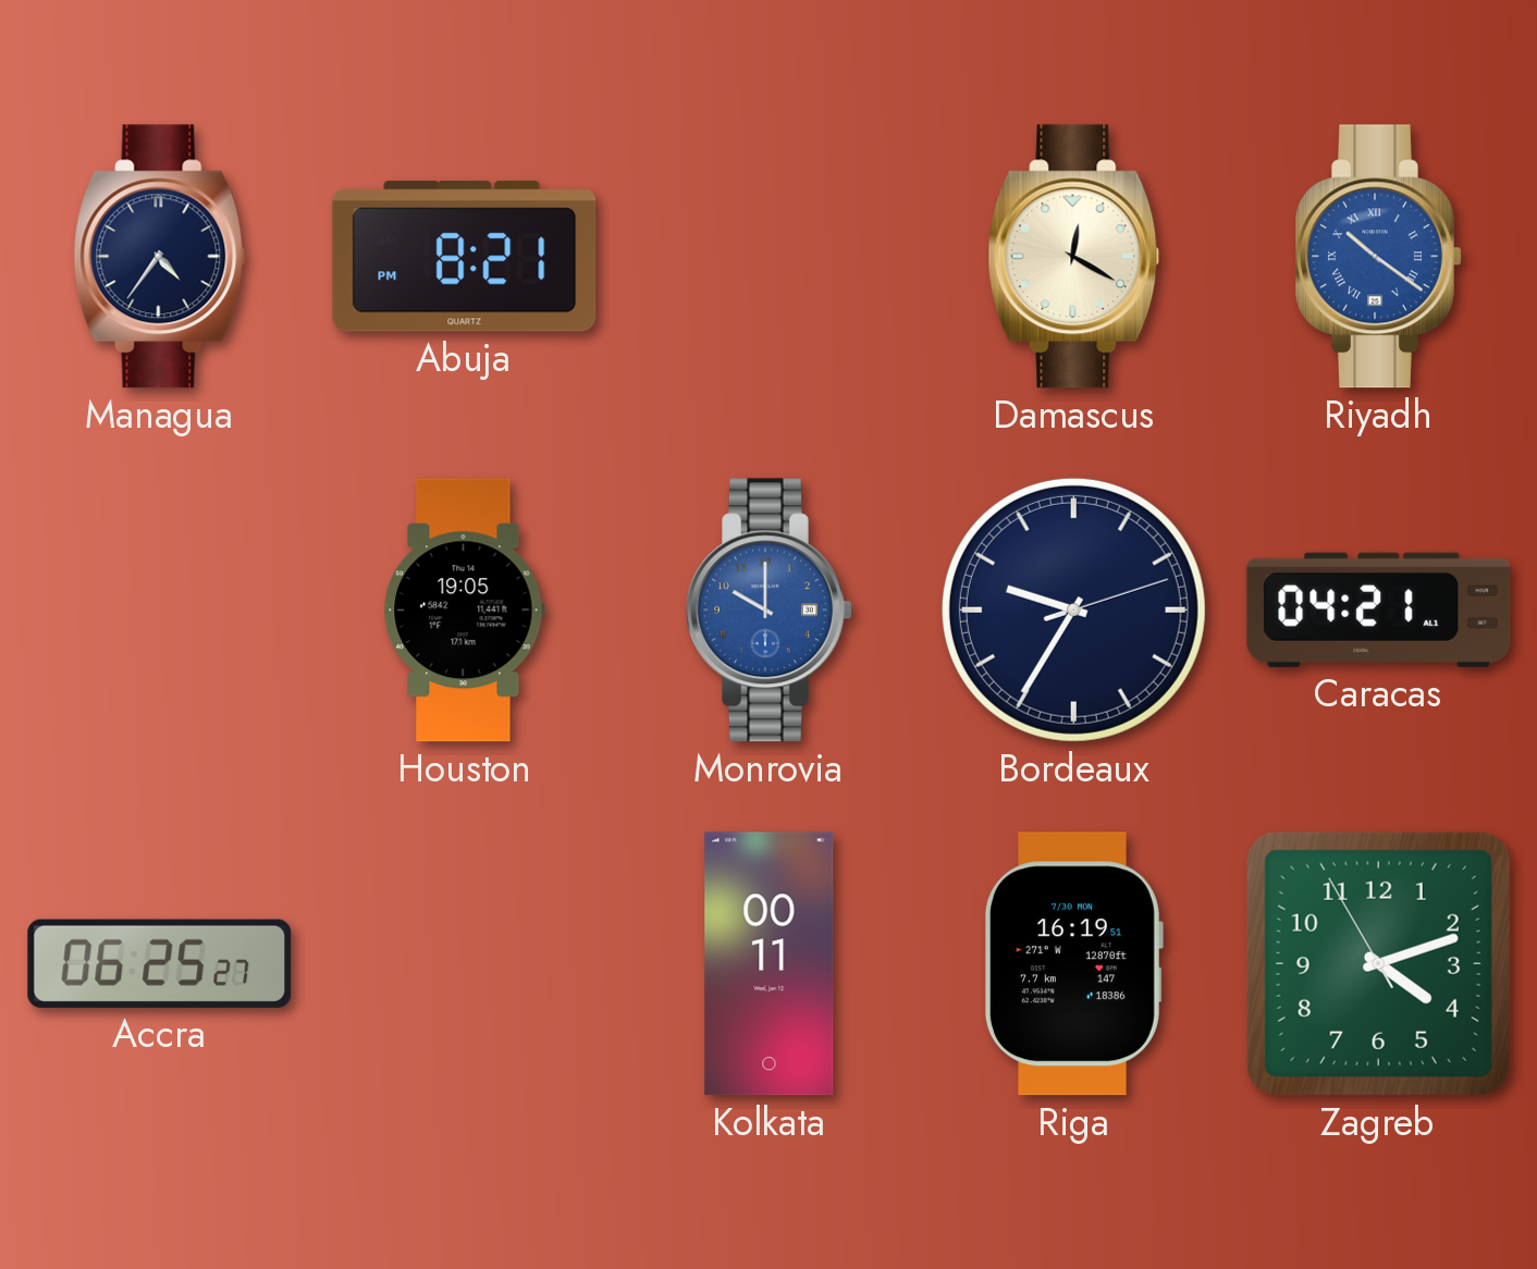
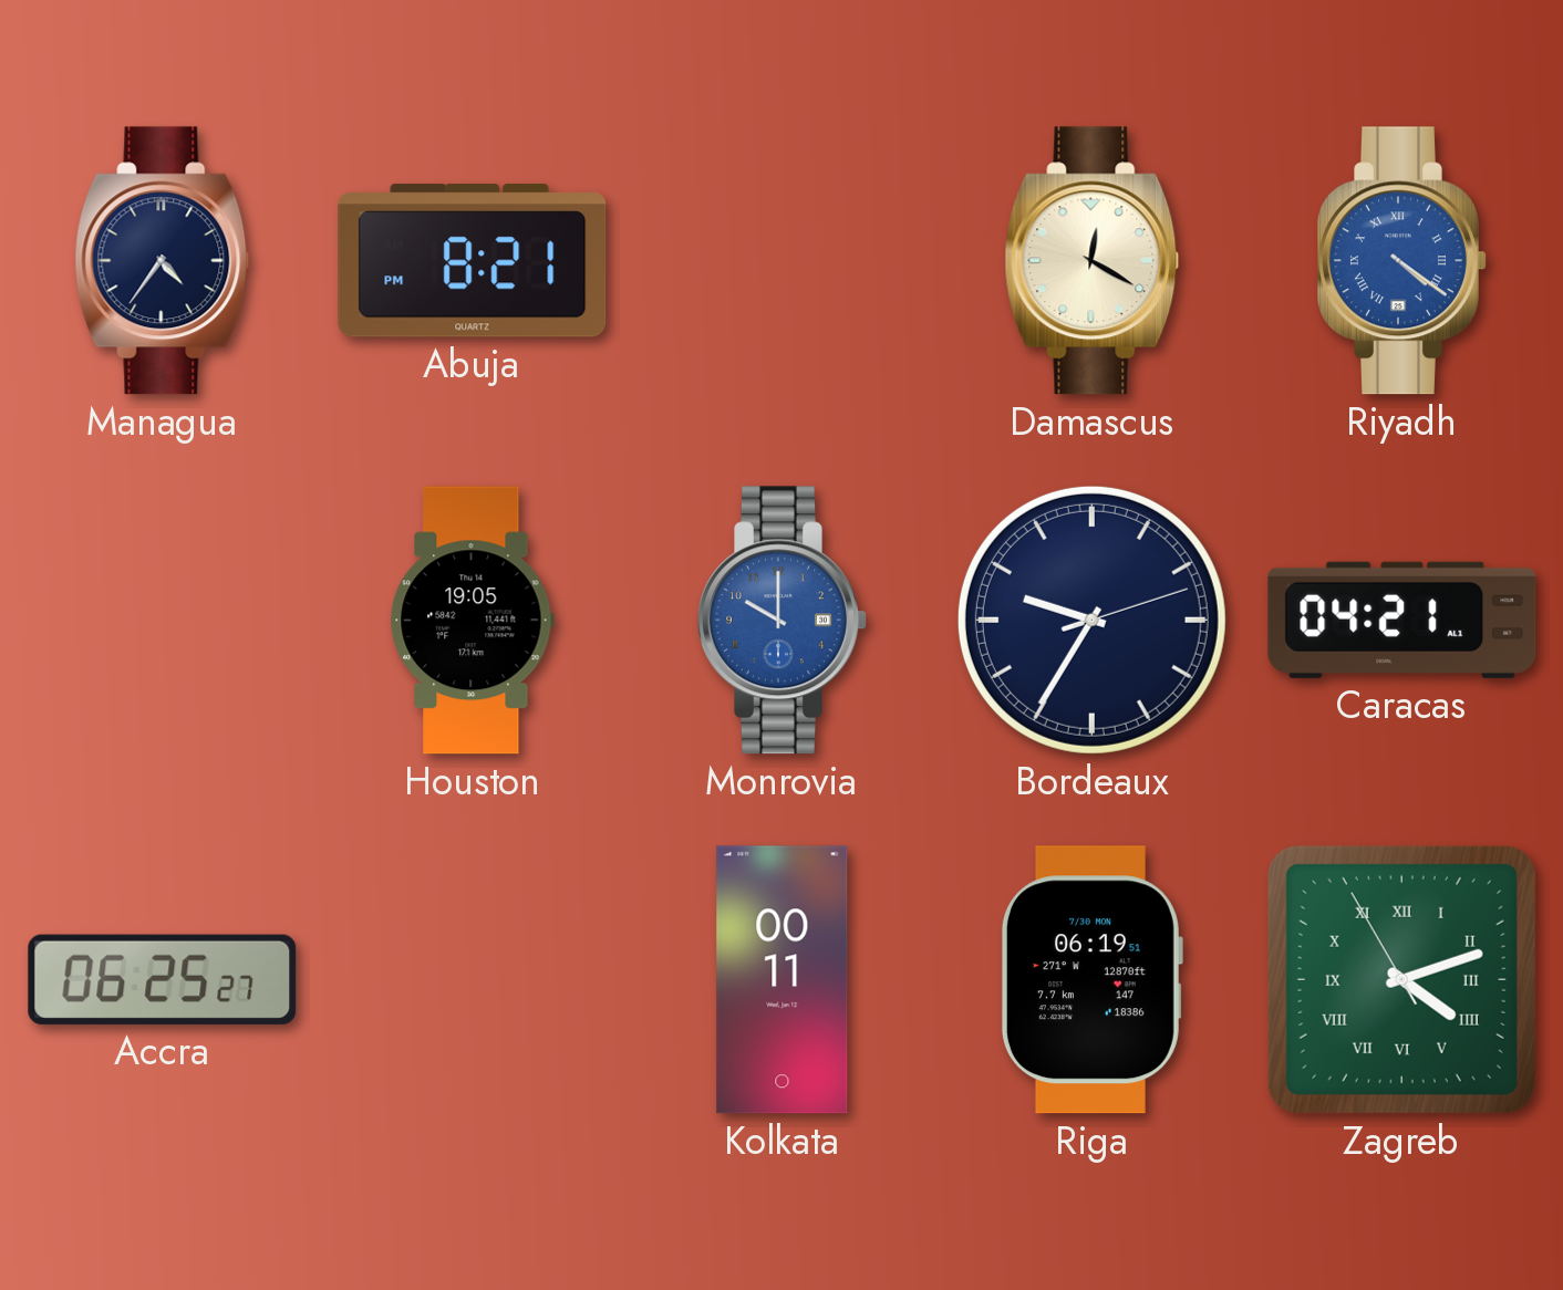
Riyadh: 10:21 -> 4:21 (1402, 261)
Riga: 16:19 -> 06:19 (1091, 980)
Zagreb numerals: Arabic -> Roman (1401, 979)
